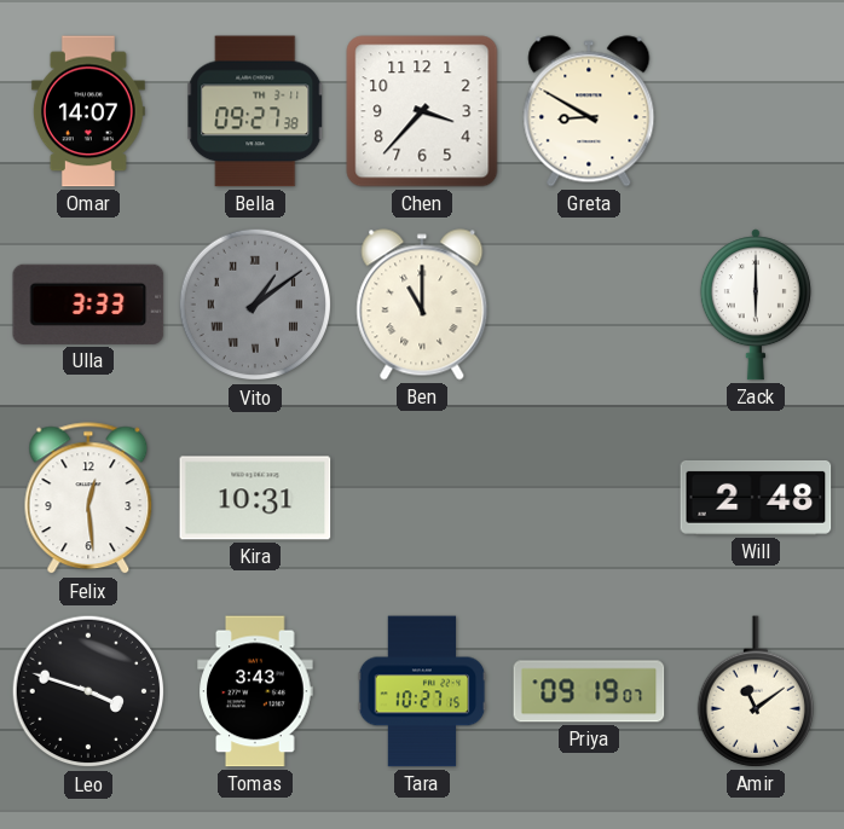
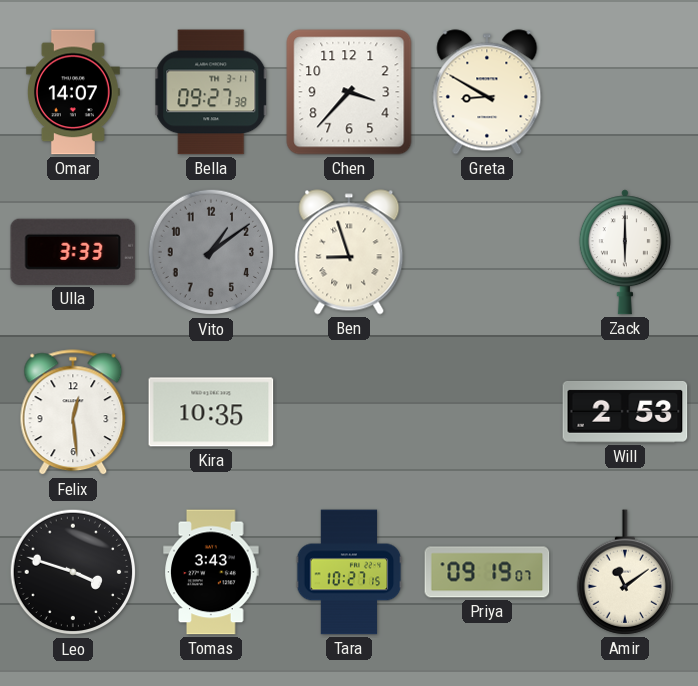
Vito numerals: Roman -> Arabic (211, 252)
Ben: 11:00 -> 8:57 (349, 252)
Kira: 10:31 -> 10:35 (211, 412)
Will: 2:48 -> 2:53 (625, 412)
